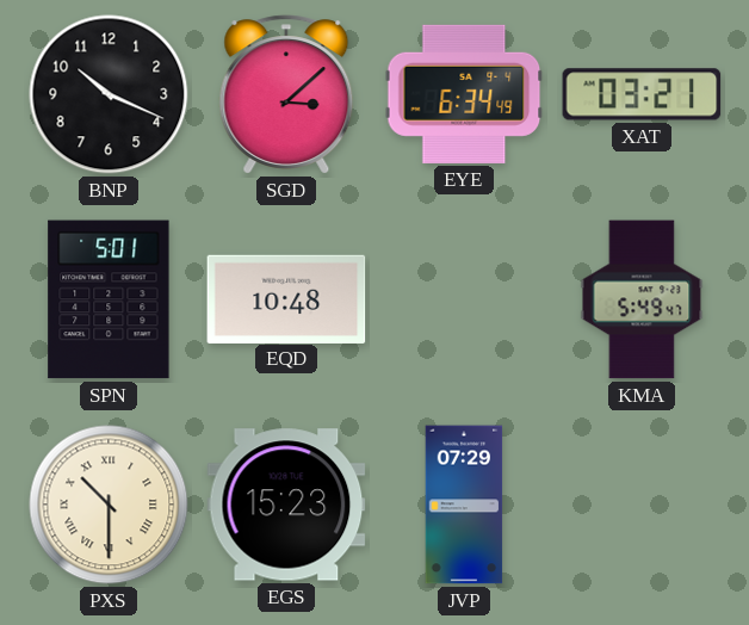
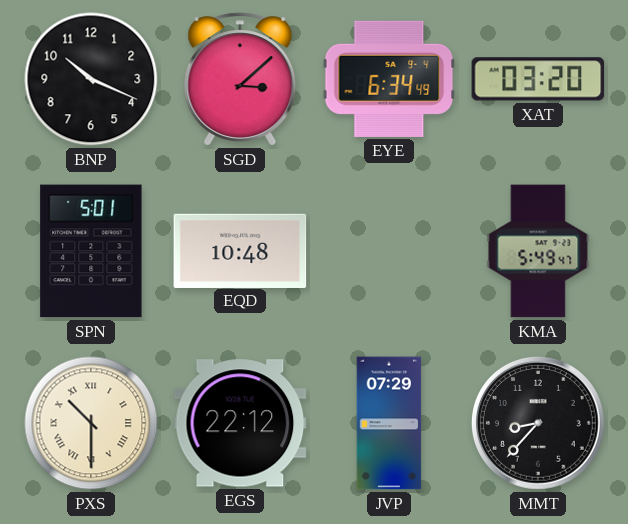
XAT: 03:21 -> 03:20 (538, 79)
EGS: 15:23 -> 22:12 (240, 423)
MMT: none -> 8:37 (538, 423)
